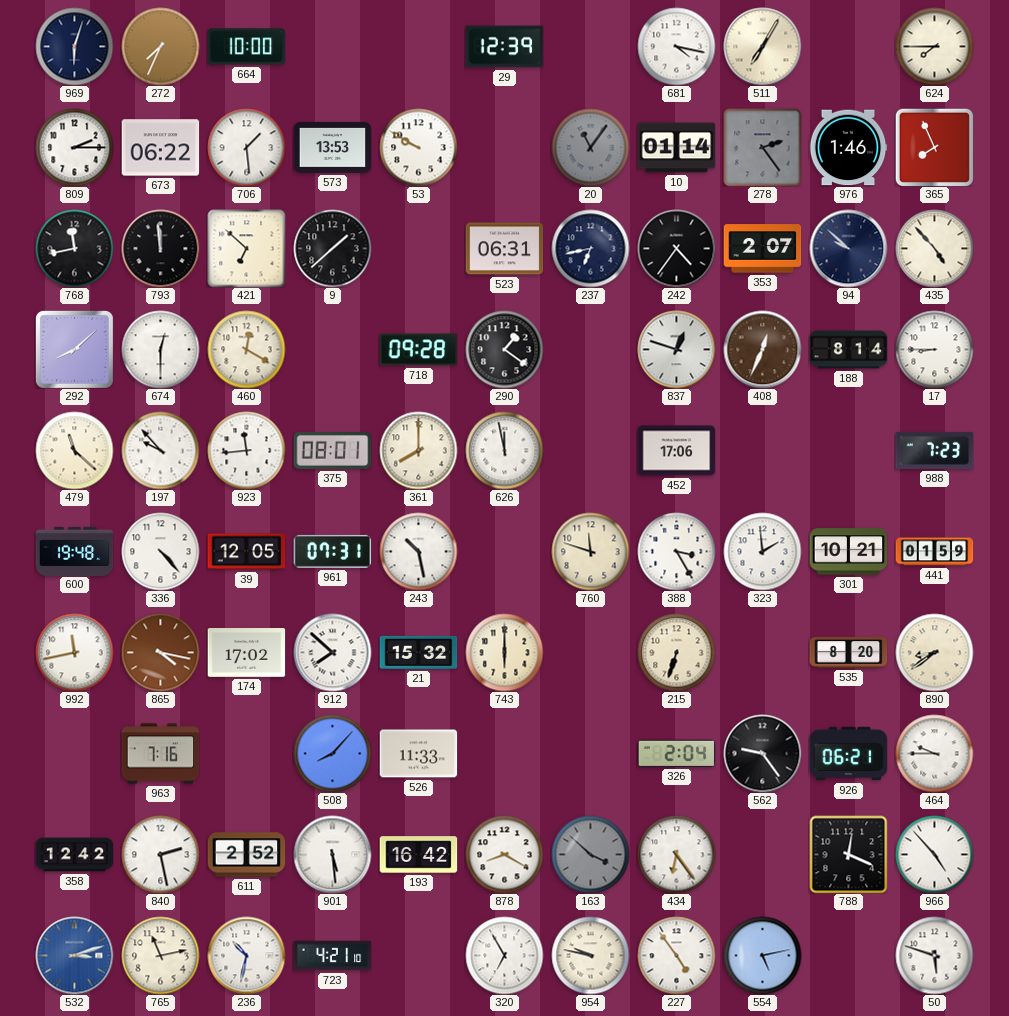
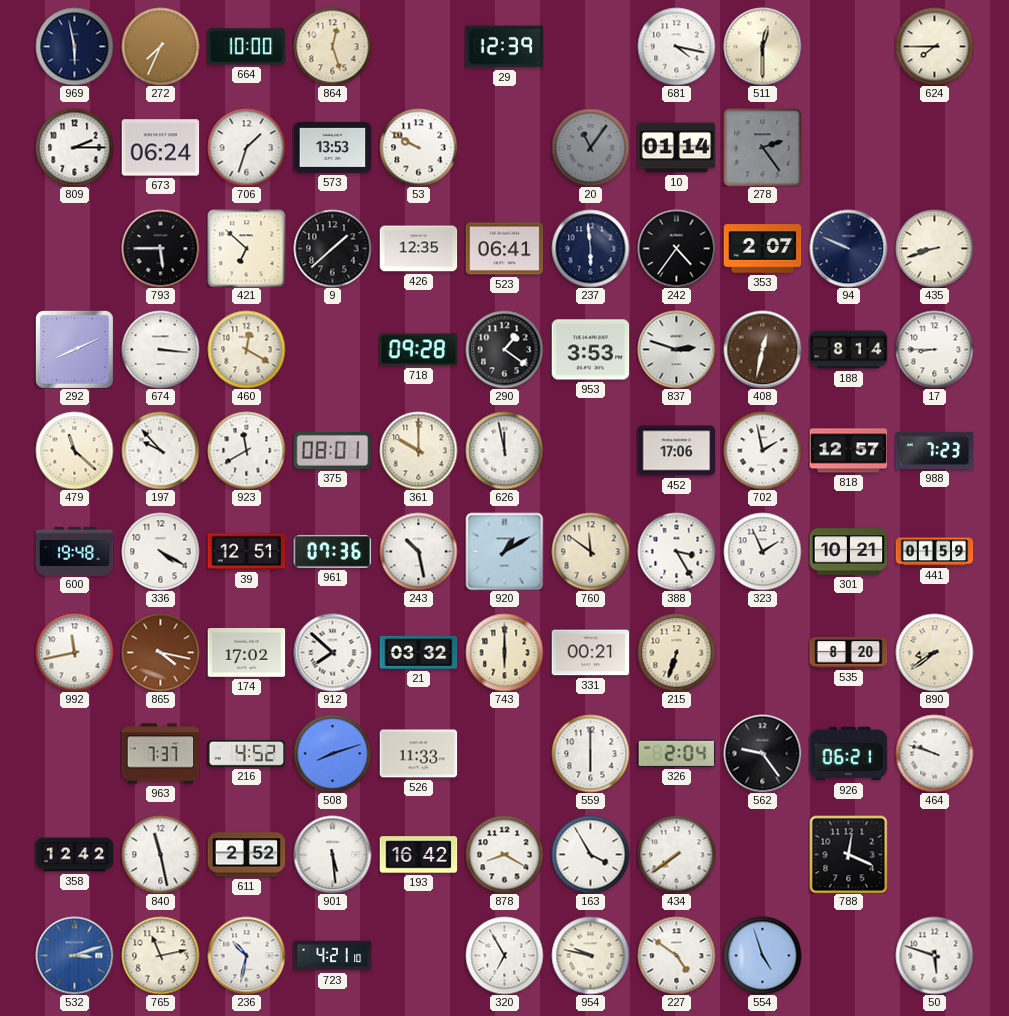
969: 6:03 -> 5:58 (74, 46)
864: none -> 12:27 (332, 46)
511: 7:05 -> 12:30 (762, 46)
673: 06:22 -> 06:24 (160, 148)
706: 1:29 -> 1:33 (246, 147)
976: 1:46 -> none (848, 148)
365: 7:56 -> none (934, 147)
768: 11:43 -> none (74, 248)
793: 11:59 -> 5:45 (160, 248)
426: none -> 12:35 (418, 249)
523: 06:31 -> 06:41 (504, 249)
237: 6:43 -> 5:59 (590, 248)
94: 9:52 -> 9:49 (848, 248)
435: 4:53 -> 8:42 (934, 248)
292: 8:08 -> 8:11 (74, 349)
674: 12:30 -> 3:16 (160, 349)
953: none -> 3:53 (590, 350)
837: 12:48 -> 2:48 (676, 349)
408: 12:34 -> 12:32 (762, 349)
923: 11:44 -> 11:40 (246, 450)
361: 8:00 -> 10:00 (418, 450)
702: none -> 1:58 (762, 450)
818: none -> 12:57 (848, 451)
336: 4:23 -> 4:20 (160, 551)
39: 12:05 -> 12:51 (246, 552)
961: 07:31 -> 07:36 (332, 551)
920: none -> 1:10 (504, 551)
760: 11:48 -> 11:51 (590, 551)
323: 1:59 -> 1:56 (762, 551)
21: 15:32 -> 03:32 (418, 652)
331: none -> 00:21 (590, 653)
963: 7:16 -> 7:37 (160, 754)
216: none -> 4:52 (246, 753)
508: 8:07 -> 8:12 (332, 753)
559: none -> 6:00 (590, 753)
464: 9:45 -> 9:48 (934, 753)
840: 2:28 -> 11:28 (160, 854)
163: 3:52 -> 3:55 (590, 854)
163 dial: grey -> white (590, 854)
434: 6:24 -> 7:39 (676, 854)
966: 4:53 -> none (934, 854)
227: 4:54 -> 4:51 (676, 955)
554: 5:13 -> 4:57 (762, 955)
